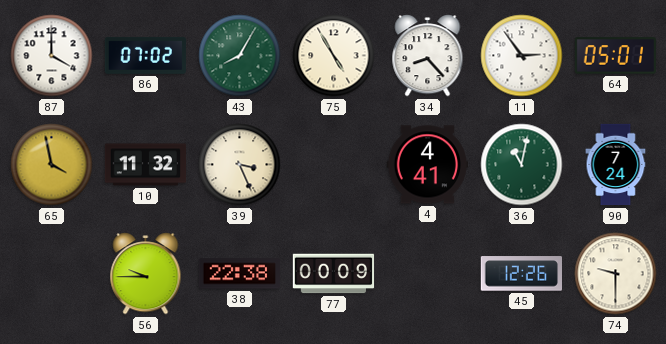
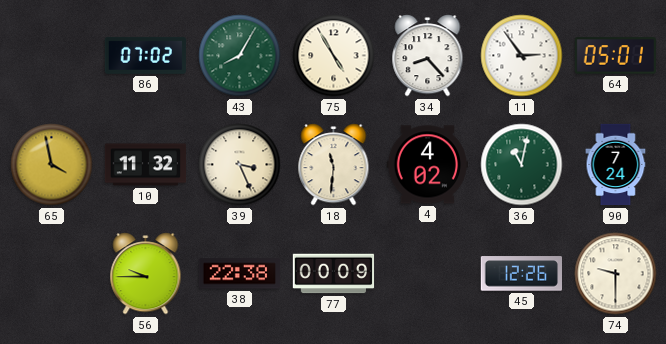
87: 4:00 -> none (52, 56)
18: none -> 11:31 (334, 165)
4: 4:41 -> 4:02 (427, 165)
